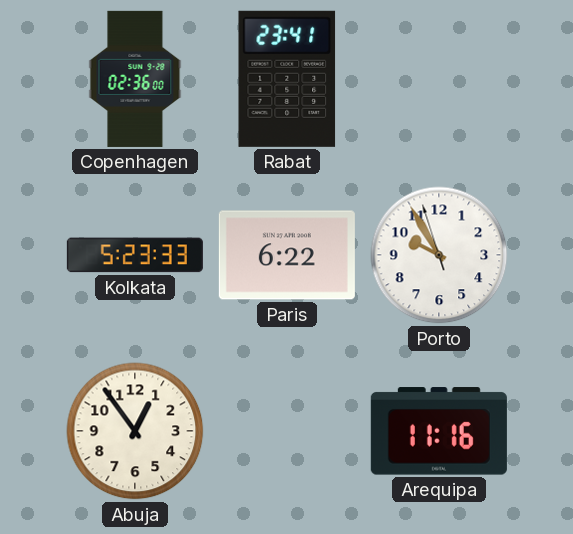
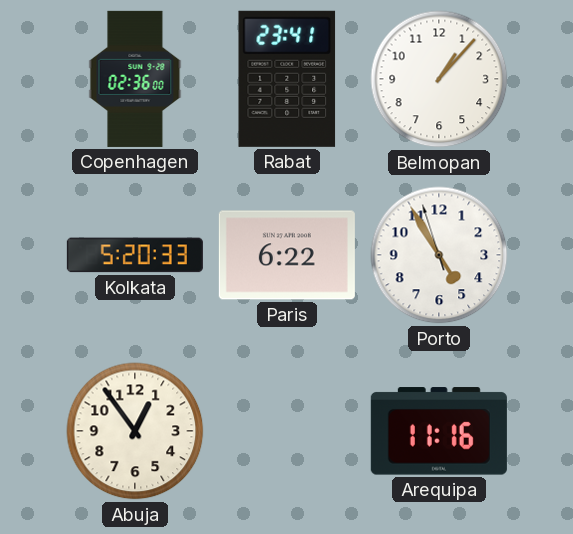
Belmopan: none -> 1:07 (439, 79)
Kolkata: 5:23 -> 5:20 (135, 255)
Porto: 9:54 -> 4:54 (439, 255)
